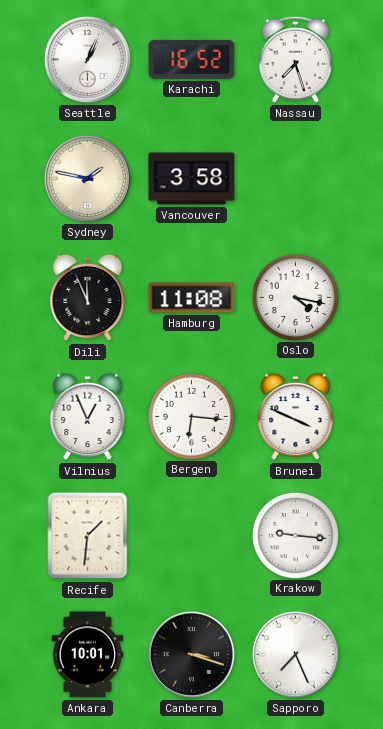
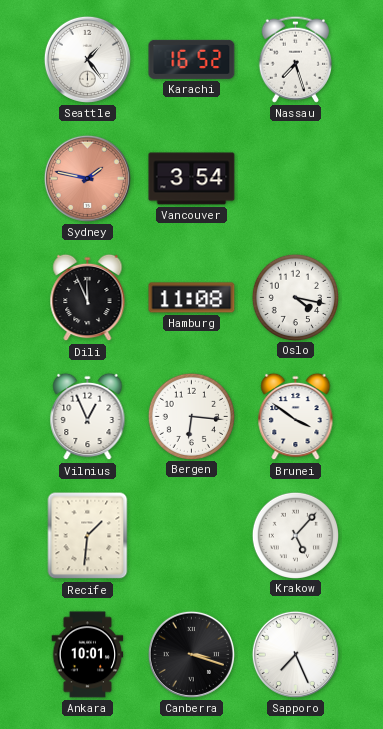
Seattle: 1:04 -> 1:24 (87, 59)
Sydney dial: cream -> salmon (87, 178)
Vancouver: 3:58 -> 3:54 (192, 179)
Brunei: 3:49 -> 3:51 (296, 417)
Krakow: 9:16 -> 5:07 (295, 535)
